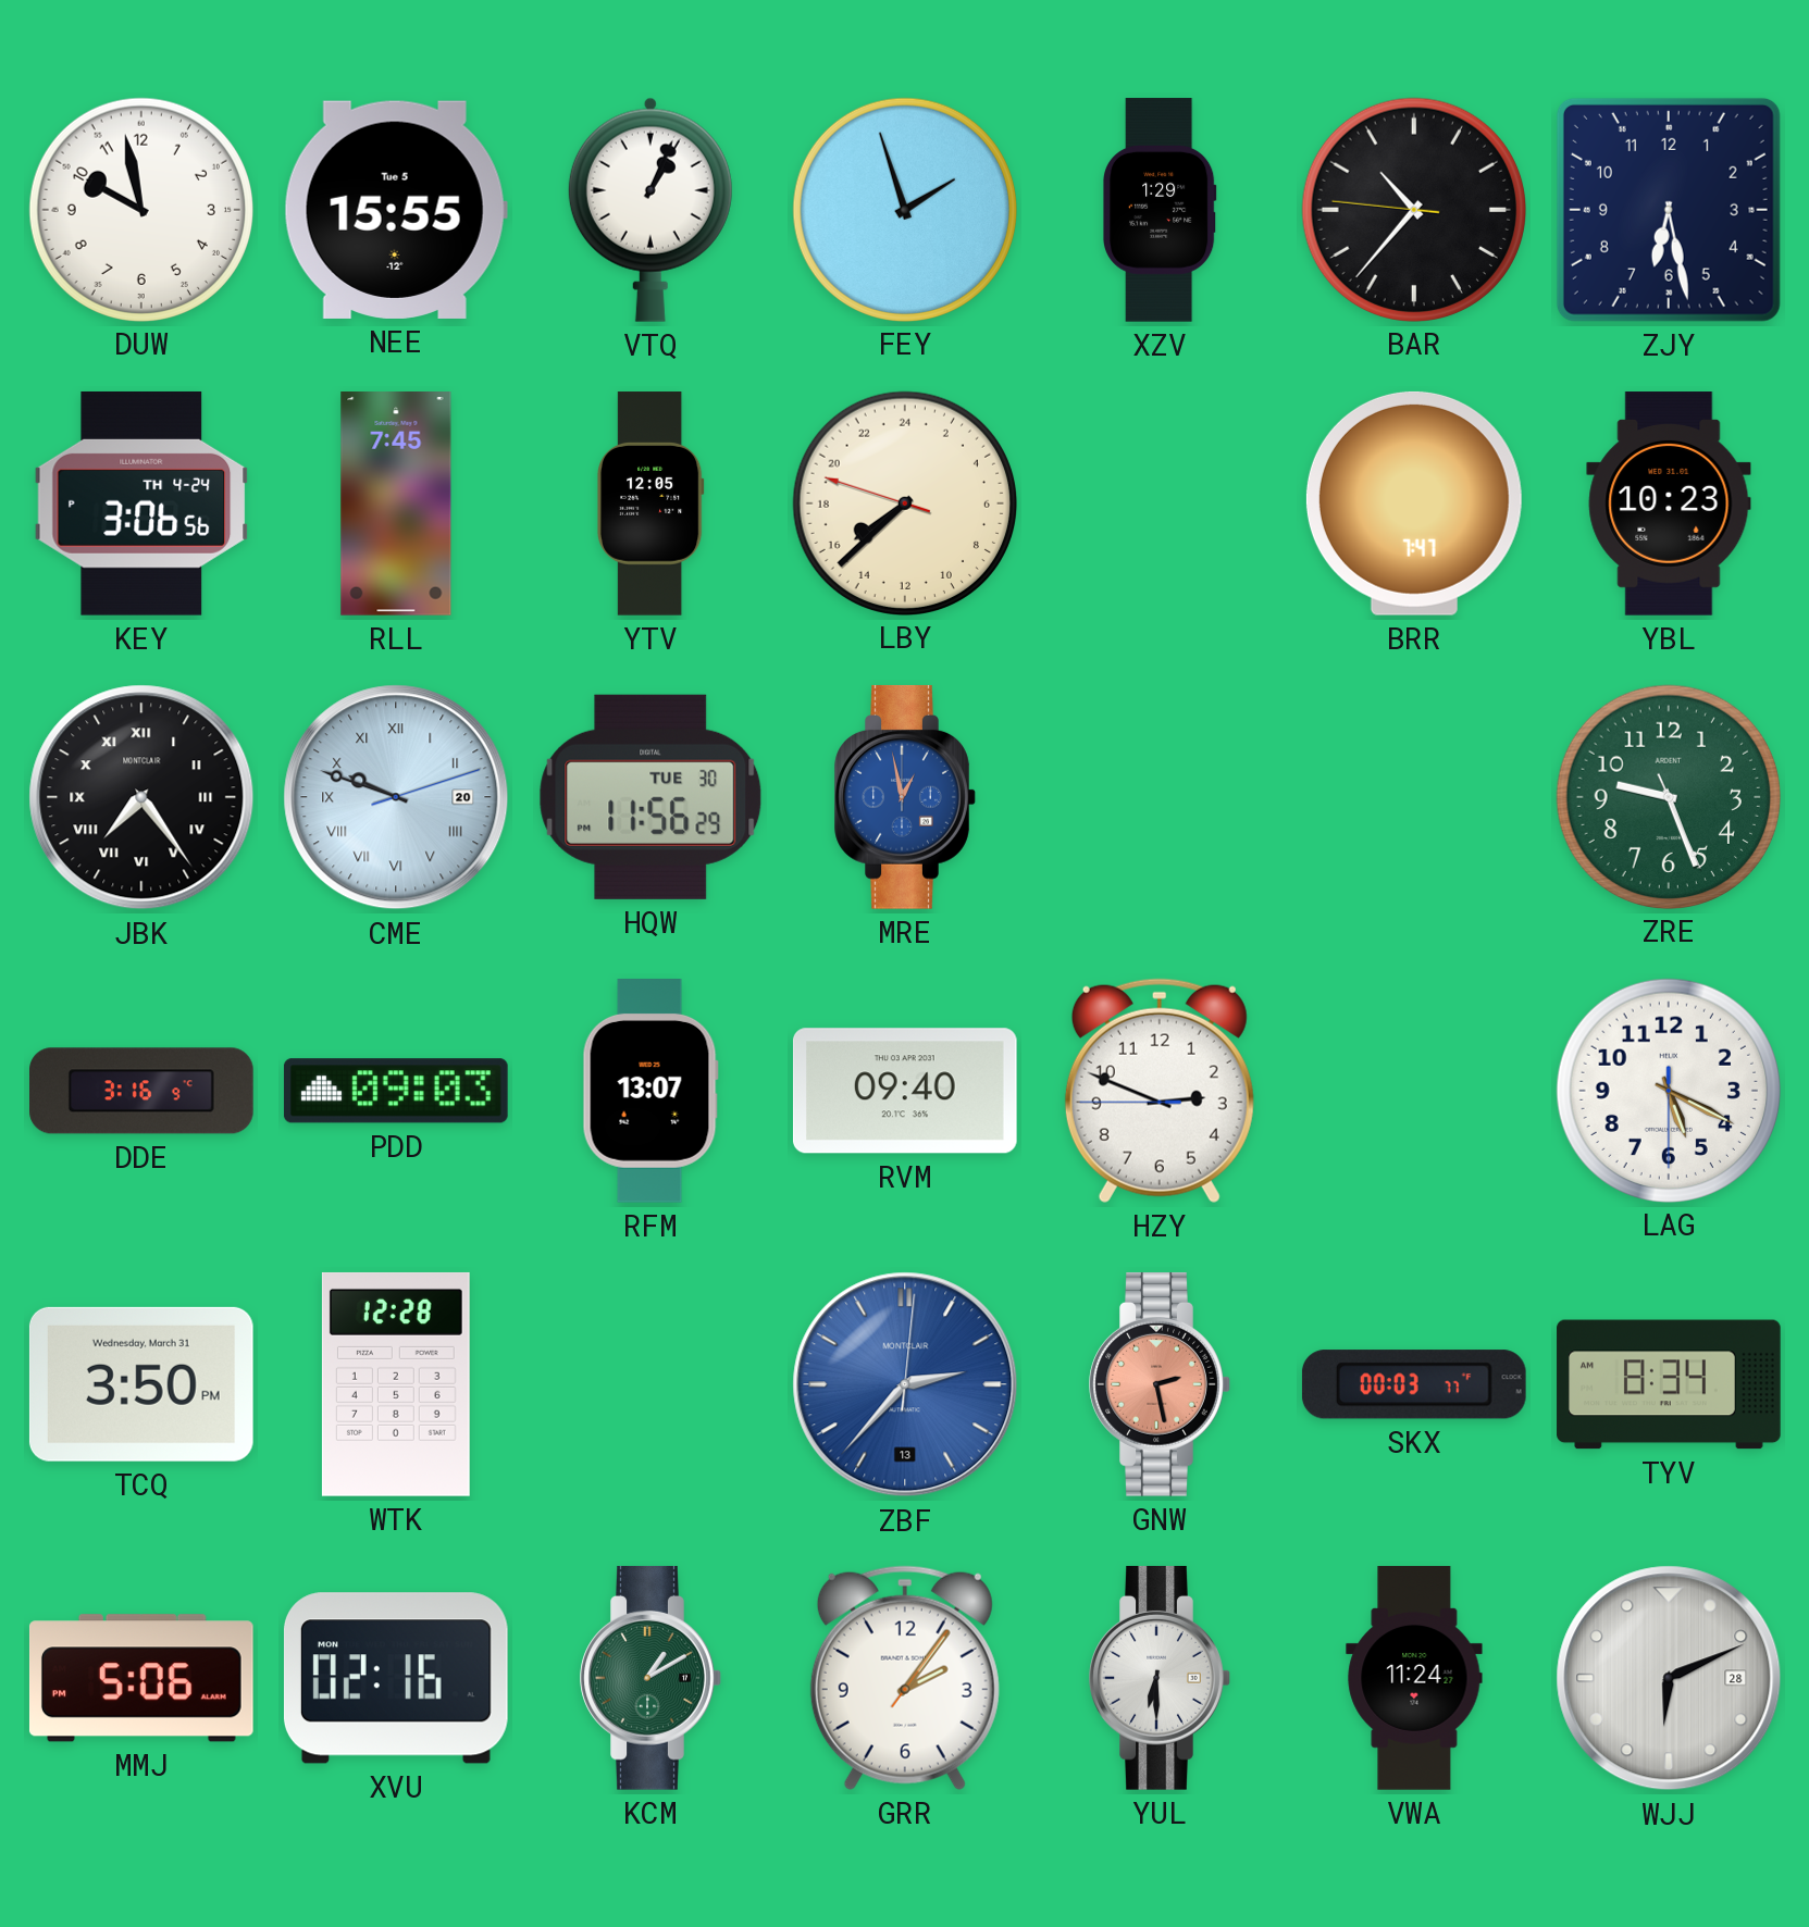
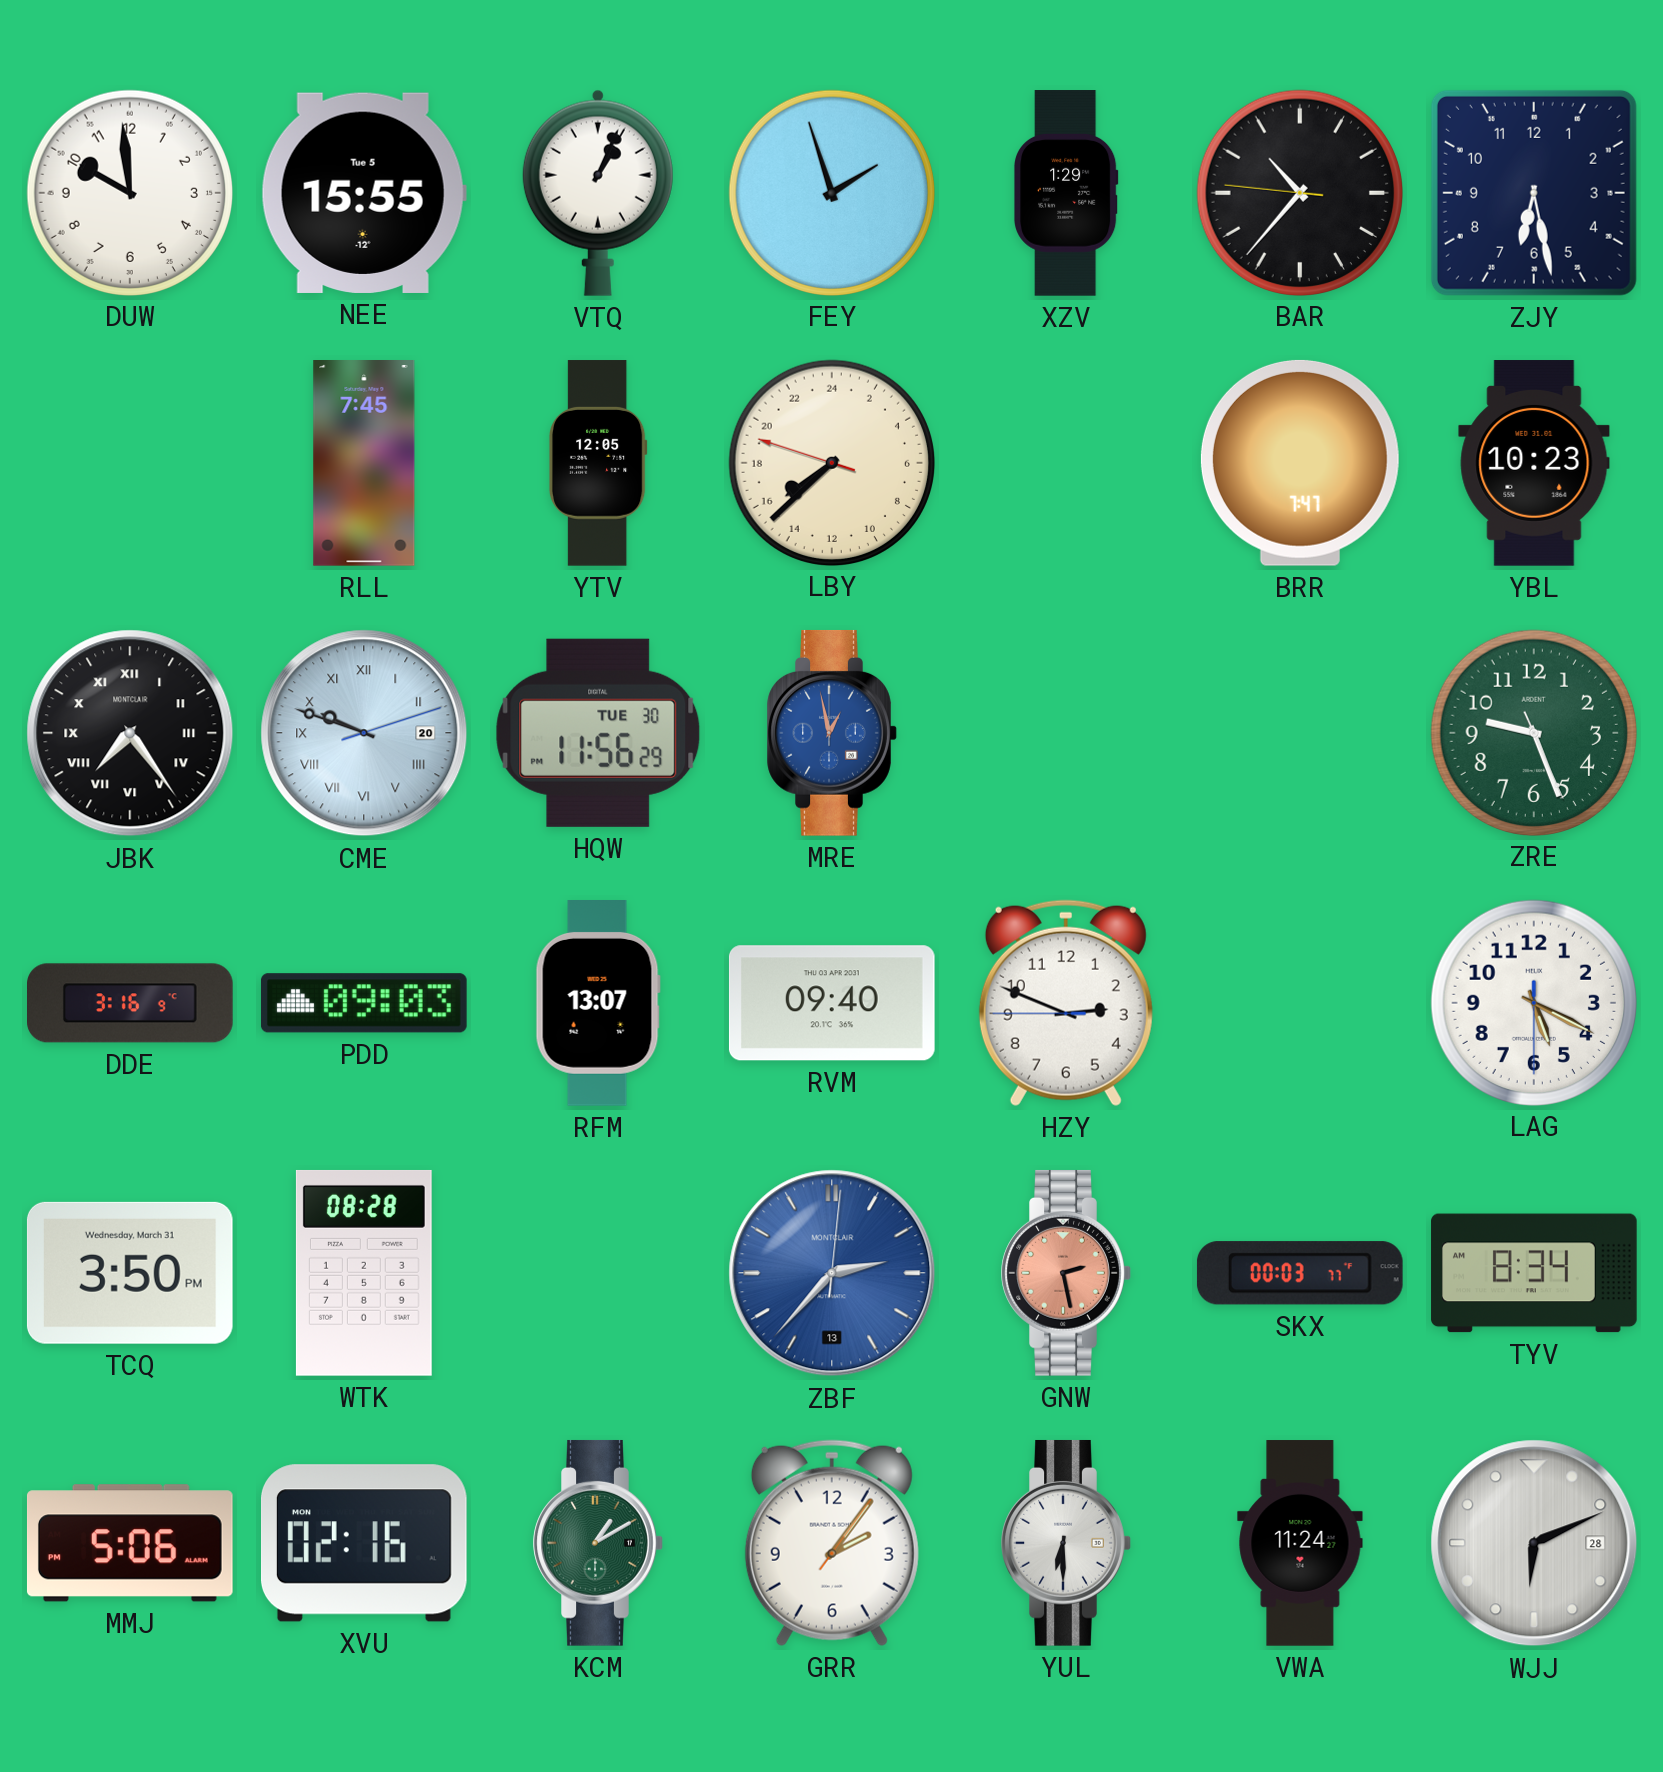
DUW: 9:58 -> 9:59 (129, 192)
KEY: 3:06 -> none (141, 503)
WTK: 12:28 -> 08:28 (364, 1273)
